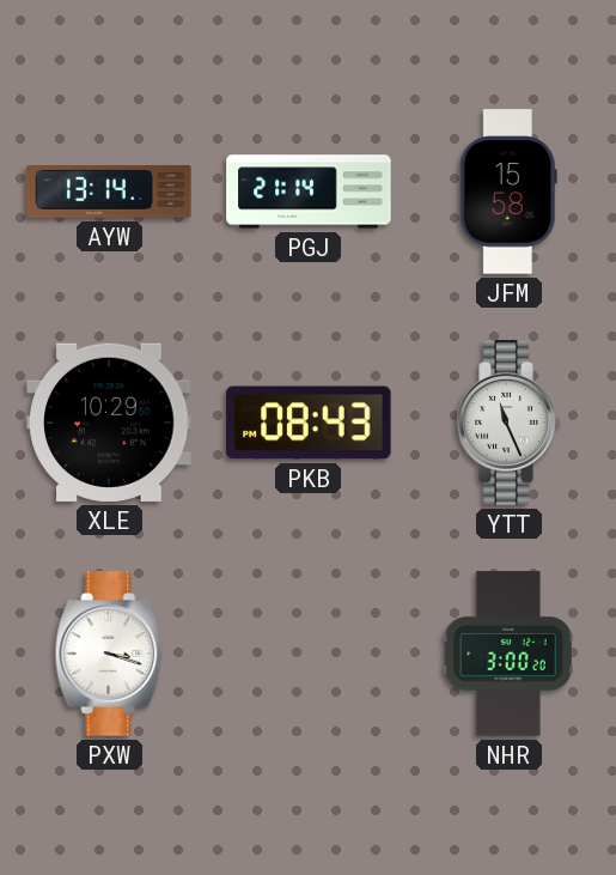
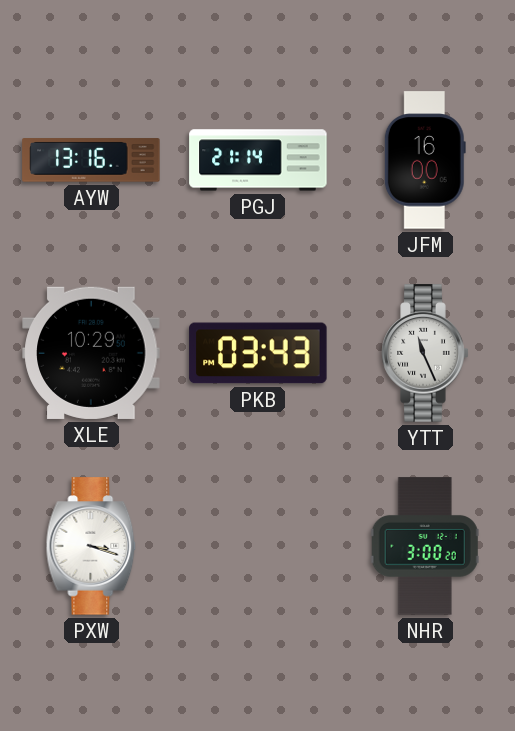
AYW: 13:14 -> 13:16 (91, 160)
JFM: 15:58 -> 16:00 (425, 160)
PKB: 08:43 -> 03:43 (258, 353)
